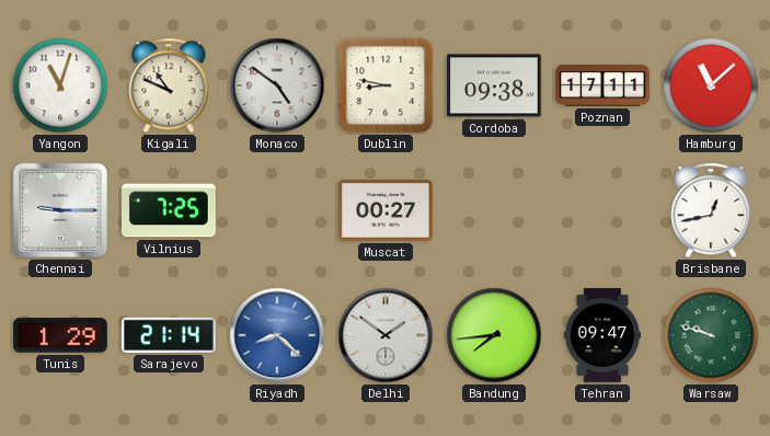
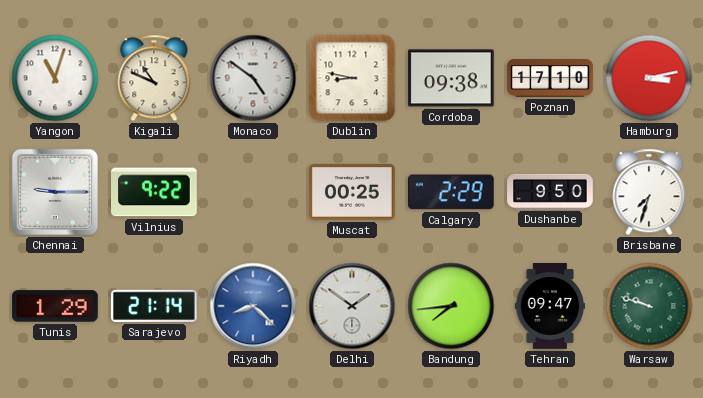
Poznan: 17:11 -> 17:10 (550, 79)
Hamburg: 11:08 -> 3:13 (649, 78)
Vilnius: 7:25 -> 9:22 (155, 192)
Muscat: 00:27 -> 00:25 (352, 192)
Calgary: none -> 2:29 (451, 192)
Dushanbe: none -> 9:50 (550, 191)
Brisbane: 12:43 -> 7:33 (649, 192)
